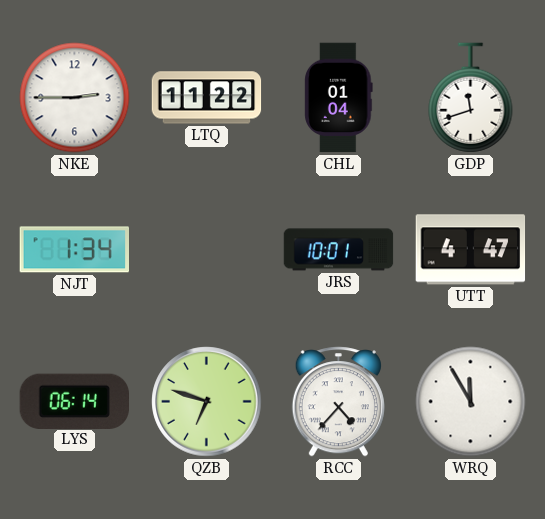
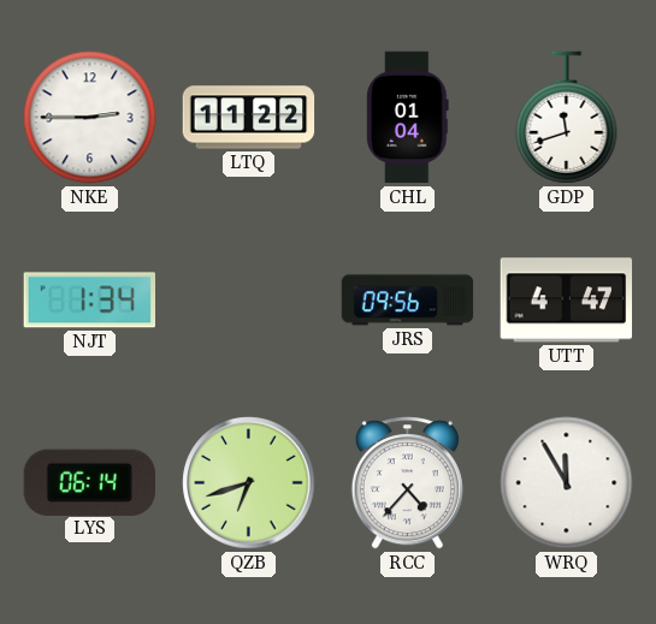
JRS: 10:01 -> 09:56 (408, 301)
QZB: 6:48 -> 6:42 (249, 483)
